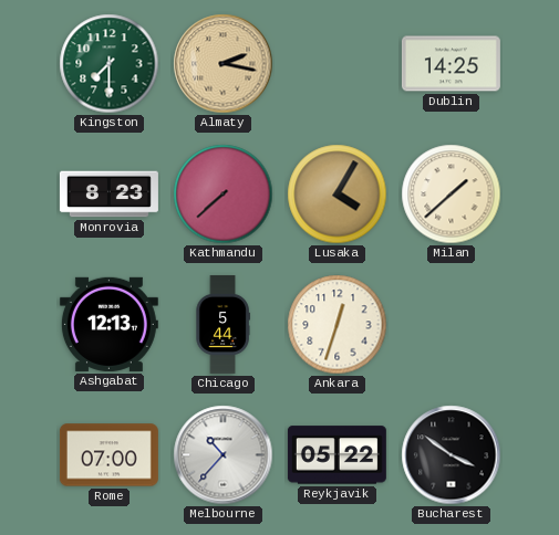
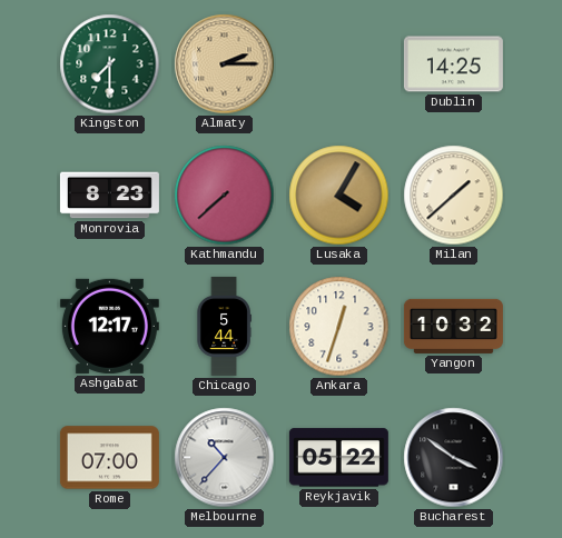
Almaty: 2:17 -> 2:15 (225, 64)
Ashgabat: 12:13 -> 12:17 (109, 326)
Yangon: none -> 10:32 (453, 326)
